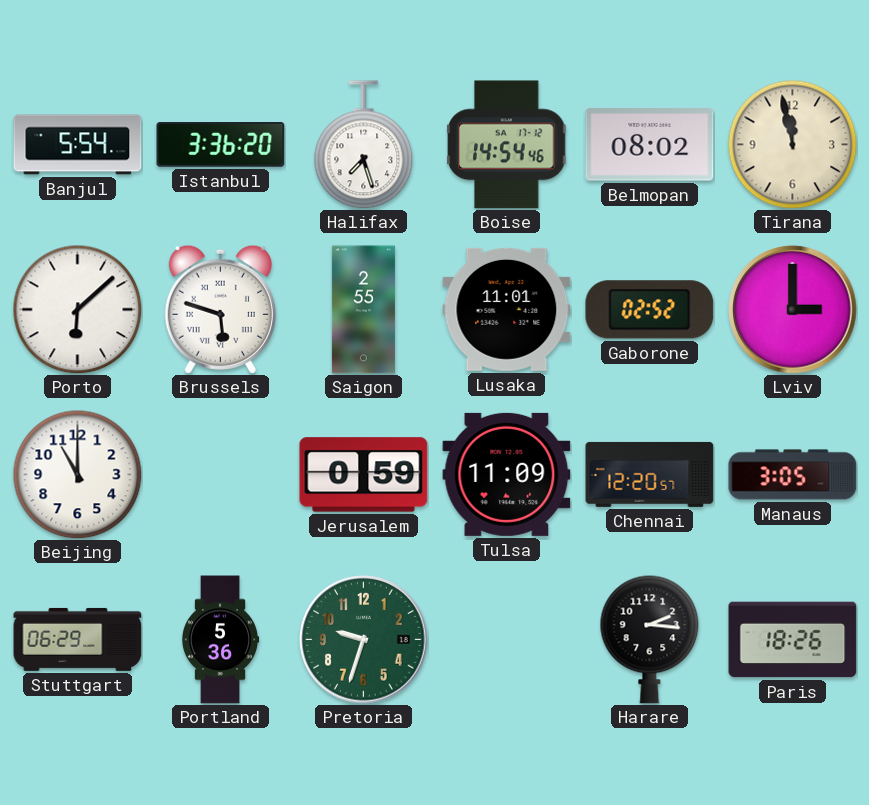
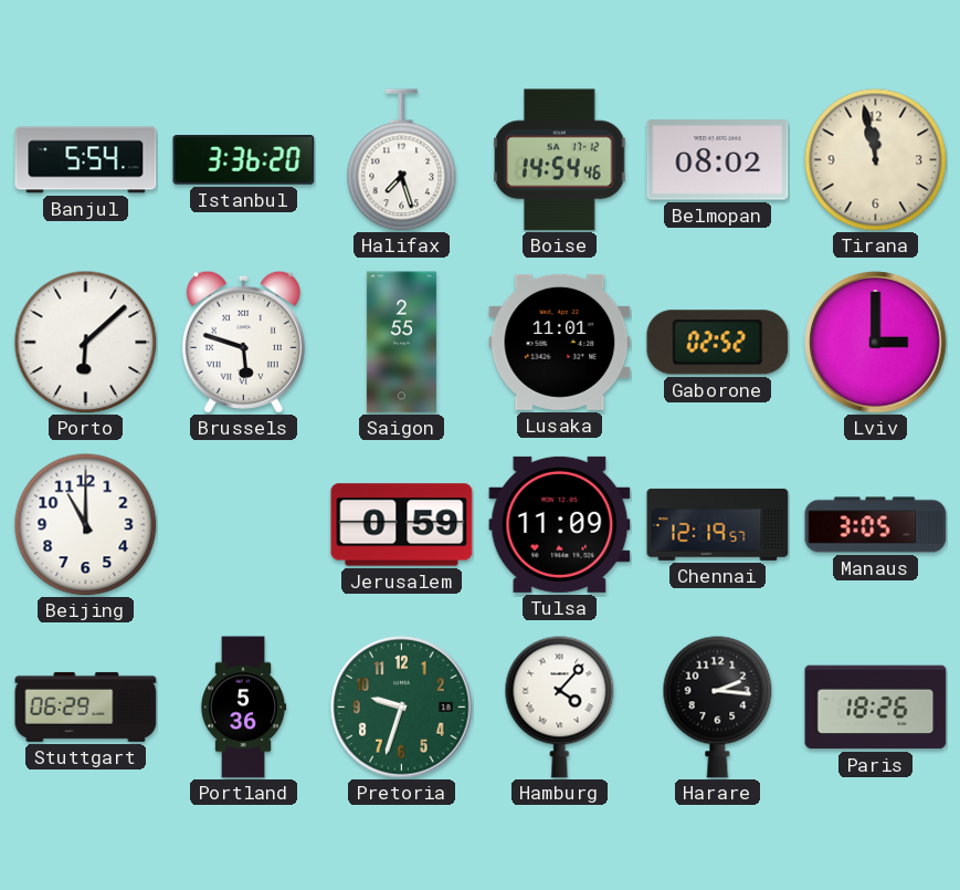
Chennai: 12:20 -> 12:19 (718, 524)
Hamburg: none -> 4:07 (560, 706)
